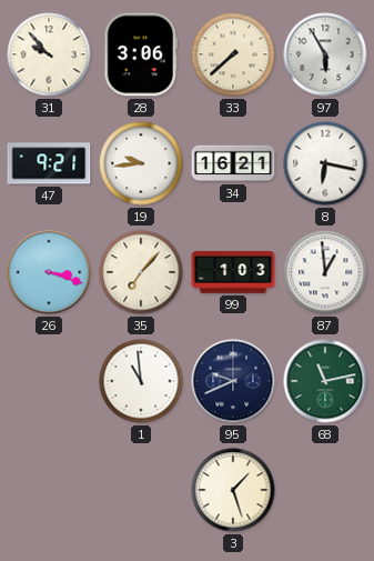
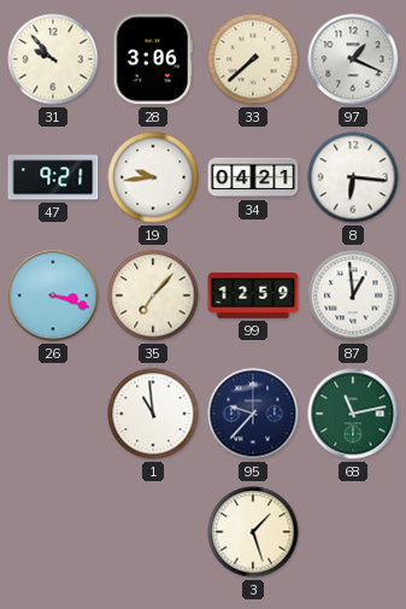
97: 5:55 -> 1:19 (353, 59)
34: 16:21 -> 04:21 (253, 177)
8: 6:17 -> 6:16 (353, 177)
99: 1:03 -> 12:59 (253, 295)
95: 9:41 -> 9:37 (253, 414)
